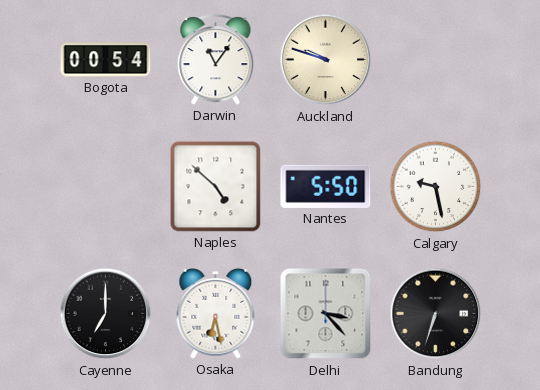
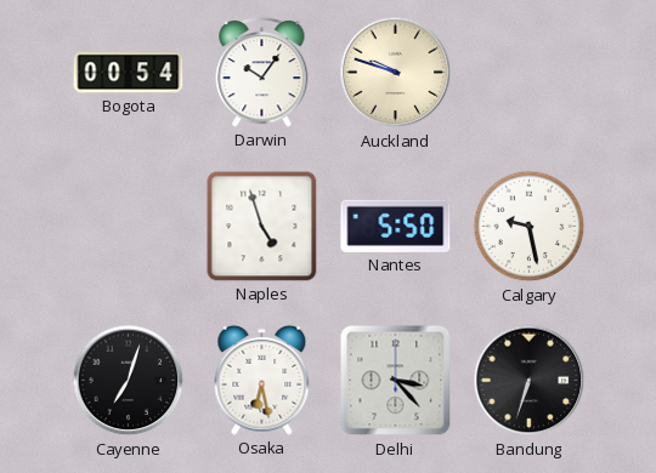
Darwin: 11:06 -> 10:06 (262, 72)
Naples: 4:52 -> 4:57 (262, 227)
Cayenne: 7:00 -> 7:03 (129, 381)
